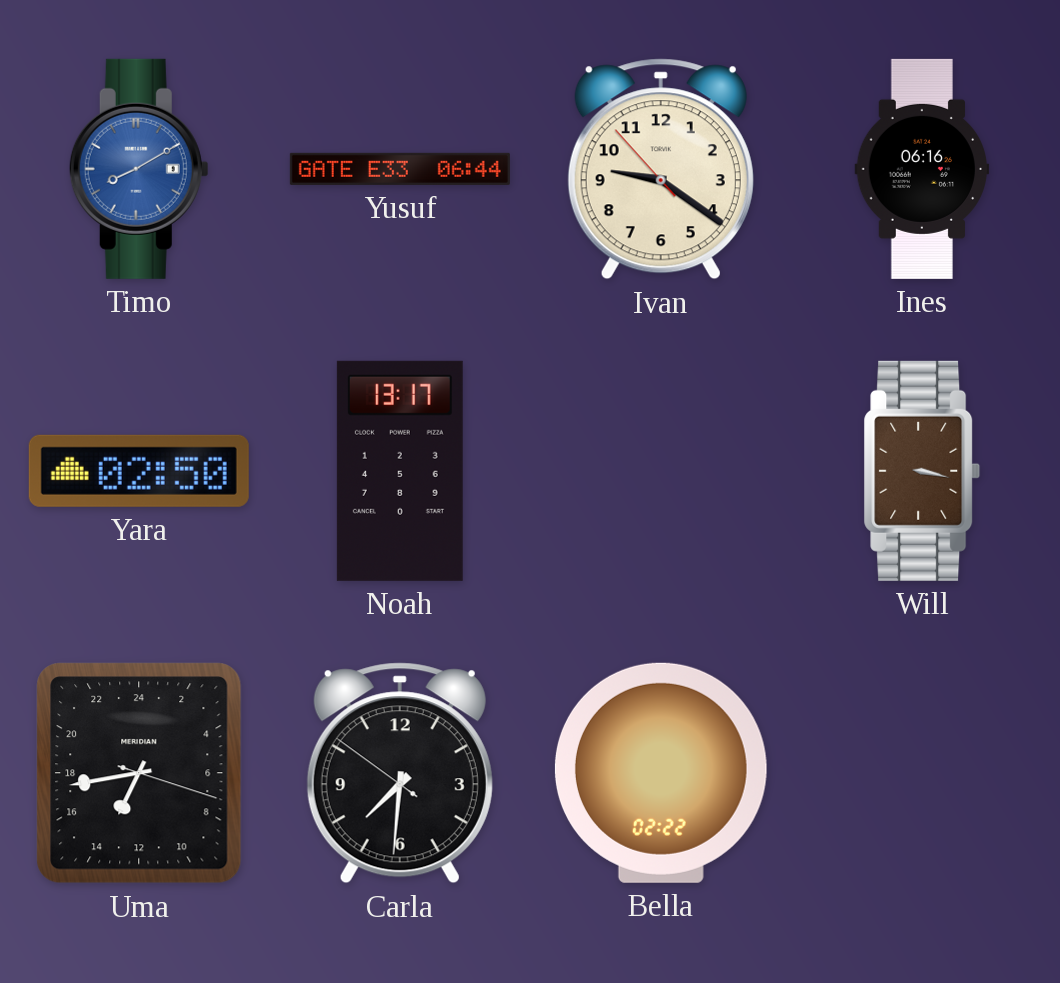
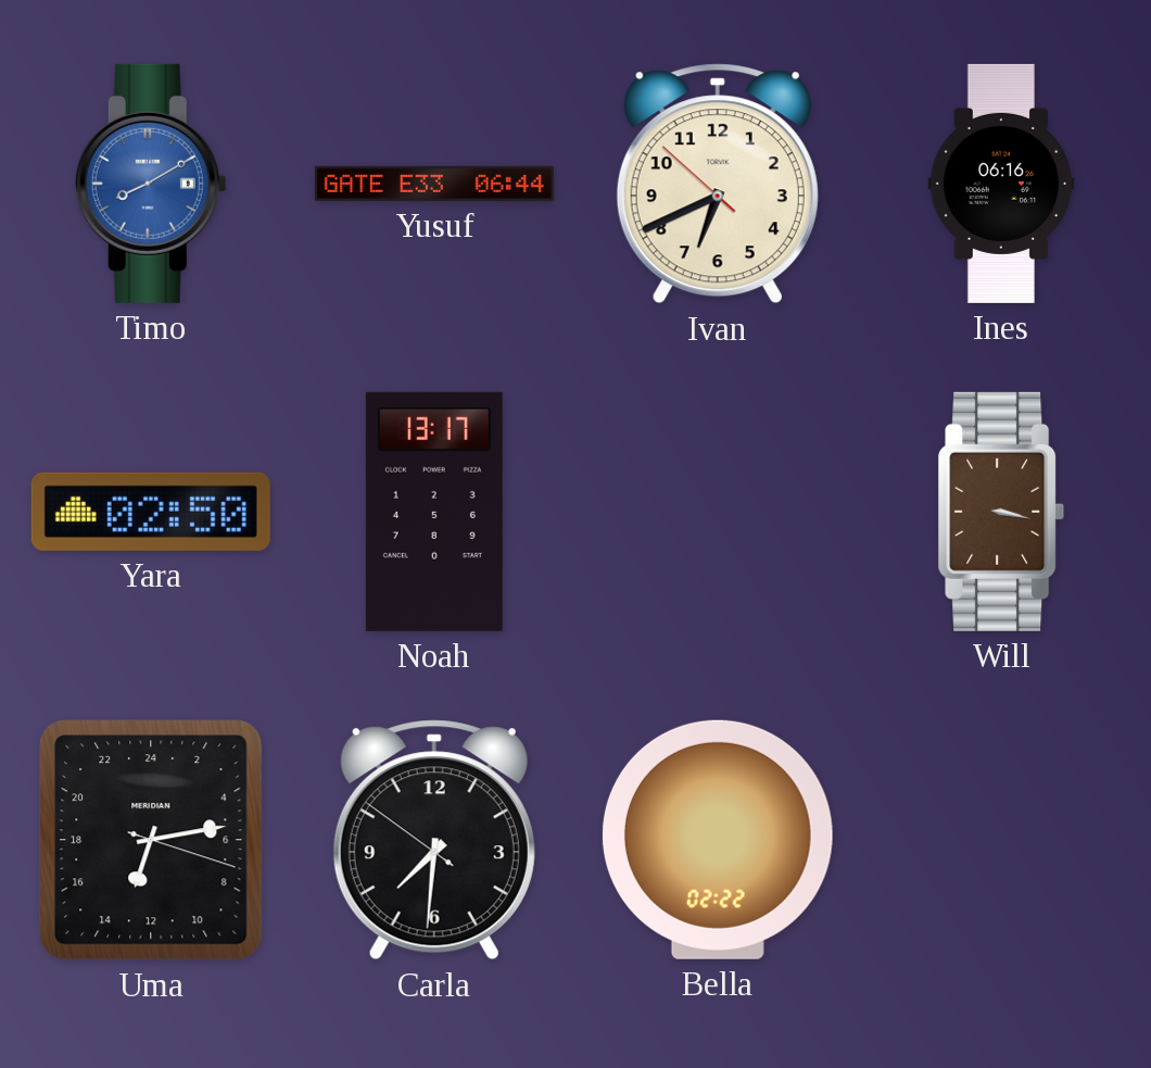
Ivan: 9:20 -> 6:40 (718, 184)
Uma: 13:43 -> 13:13 (151, 840)
